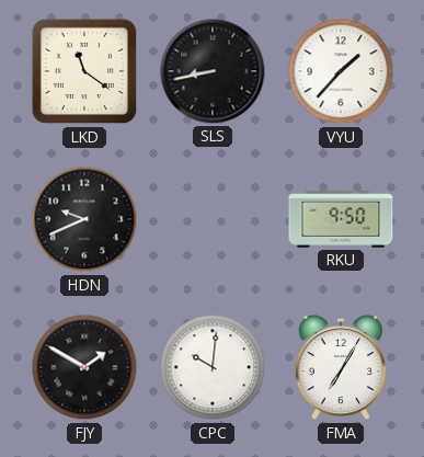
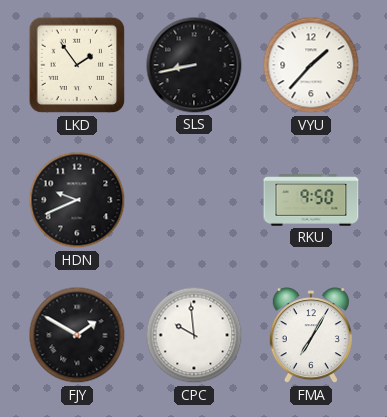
LKD: 11:21 -> 1:54 (77, 65)
CPC: 10:01 -> 9:59 (194, 335)
